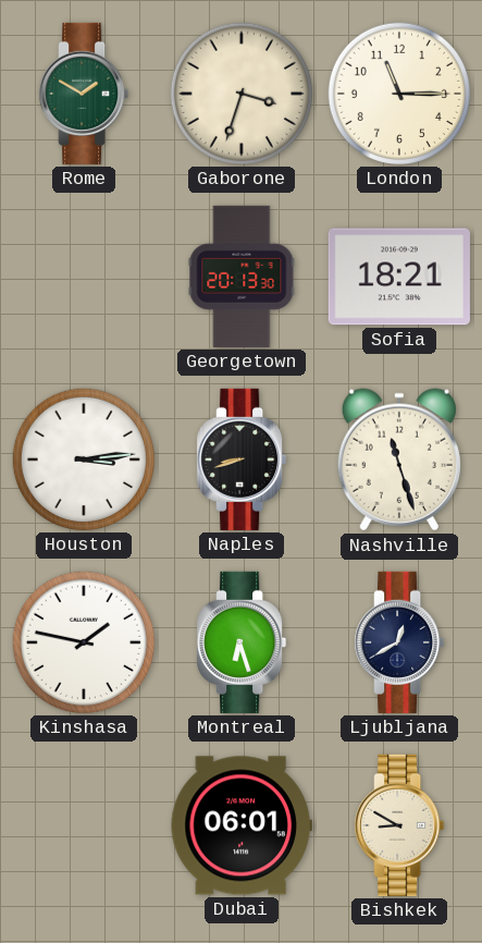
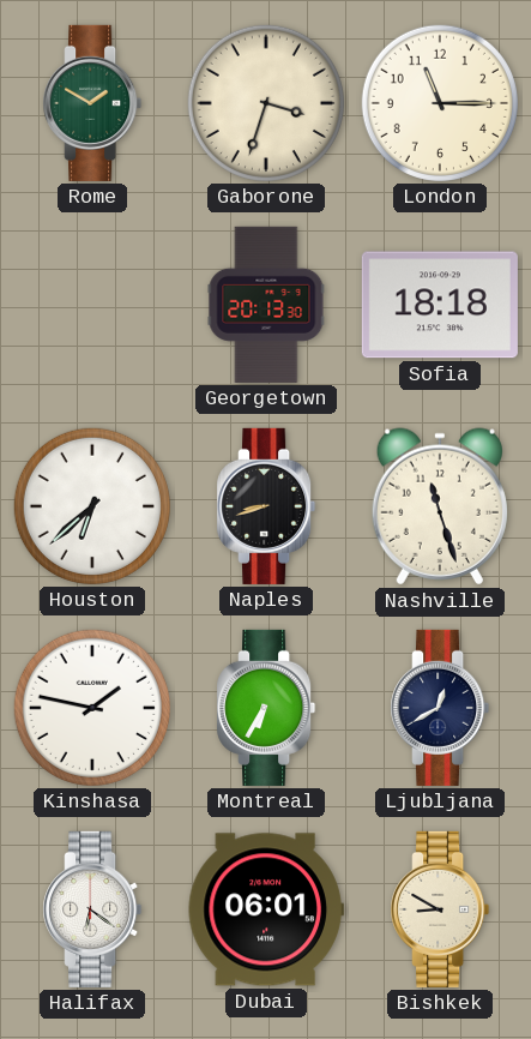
Sofia: 18:21 -> 18:18 (440, 305)
Houston: 3:14 -> 6:38 (92, 506)
Montreal: 6:27 -> 6:35 (266, 708)
Halifax: none -> 6:21 (92, 909)
